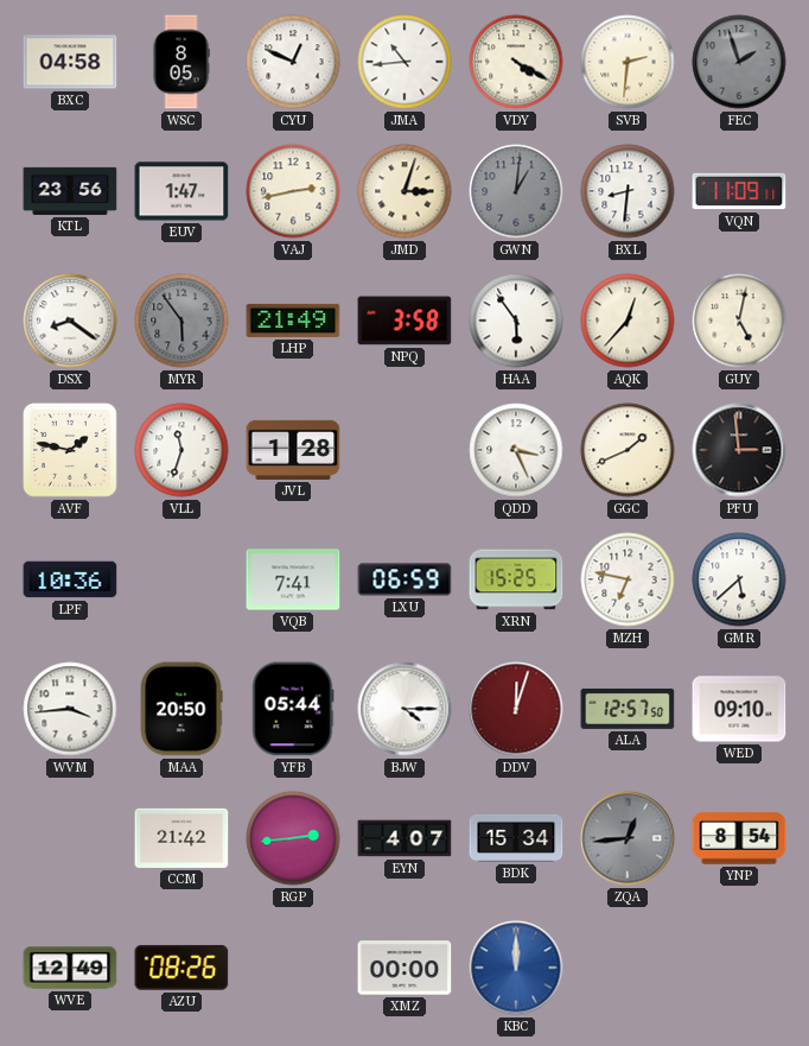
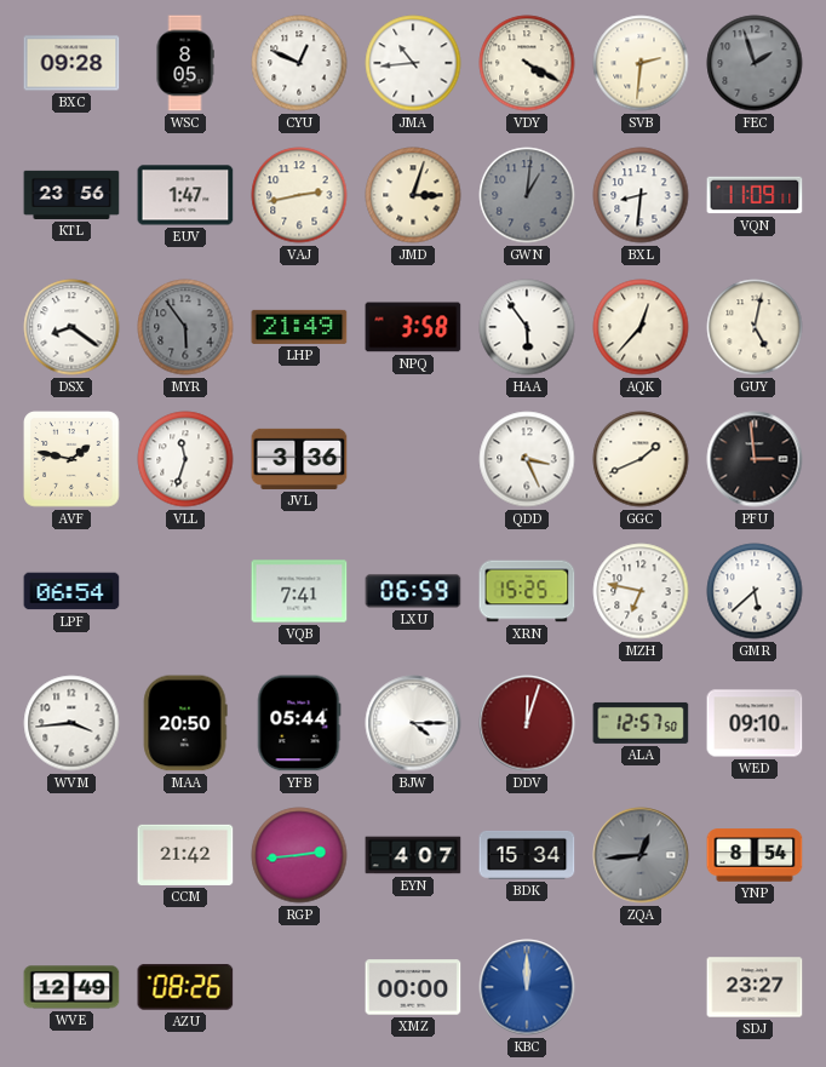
BXC: 04:58 -> 09:28 (71, 63)
JVL: 1:28 -> 3:36 (299, 459)
LPF: 10:36 -> 06:54 (71, 591)
SDJ: none -> 23:27 (755, 987)
